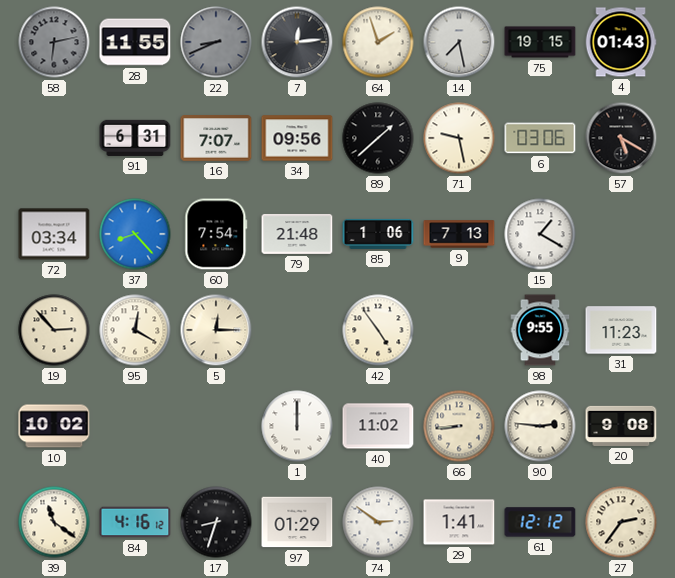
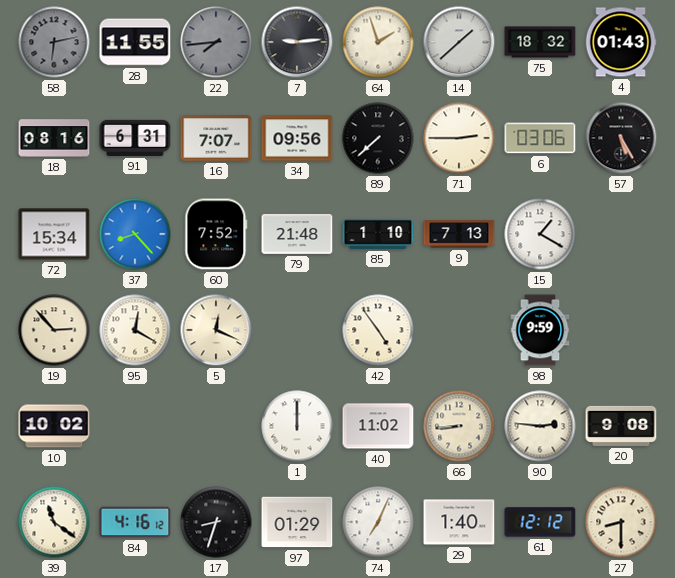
22: 8:41 -> 7:44 (216, 42)
7: 12:14 -> 9:14 (297, 42)
14: 7:28 -> 1:38 (459, 42)
75: 19:15 -> 18:32 (540, 42)
18: none -> 08:16 (54, 138)
89: 1:38 -> 7:38 (378, 138)
71: 9:28 -> 2:45 (459, 138)
57: 5:20 -> 5:25 (621, 138)
72: 03:34 -> 15:34 (54, 234)
60: 7:54 -> 7:52 (216, 234)
85: 1:06 -> 1:10 (378, 234)
5: 12:15 -> 12:19 (216, 330)
98: 9:55 -> 9:59 (540, 330)
31: 11:23 -> none (621, 330)
74: 2:51 -> 7:04 (378, 522)
29: 1:41 -> 1:40 (459, 522)
27: 2:36 -> 8:30 (621, 522)
